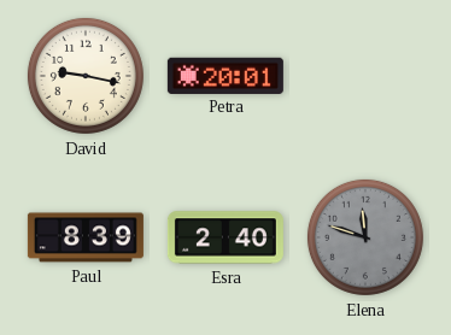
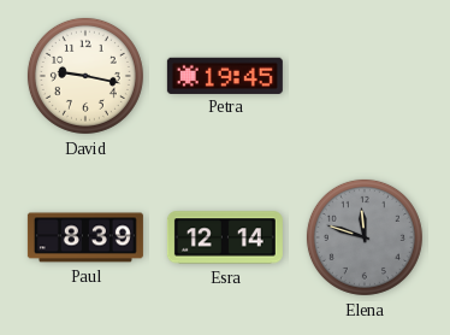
Petra: 20:01 -> 19:45 (225, 75)
Esra: 2:40 -> 12:14 (225, 237)
